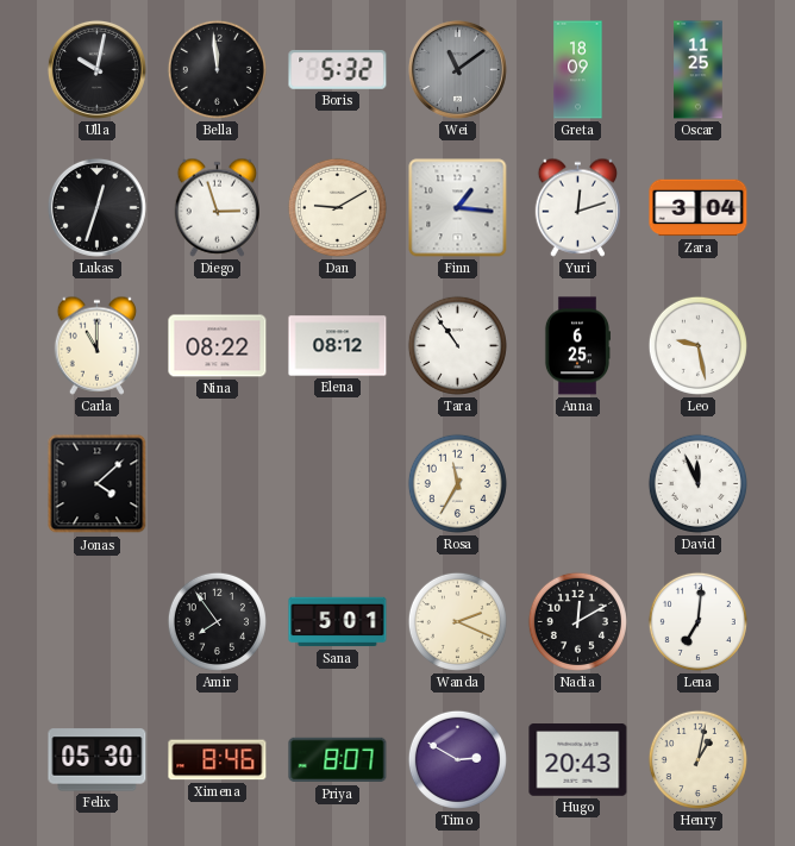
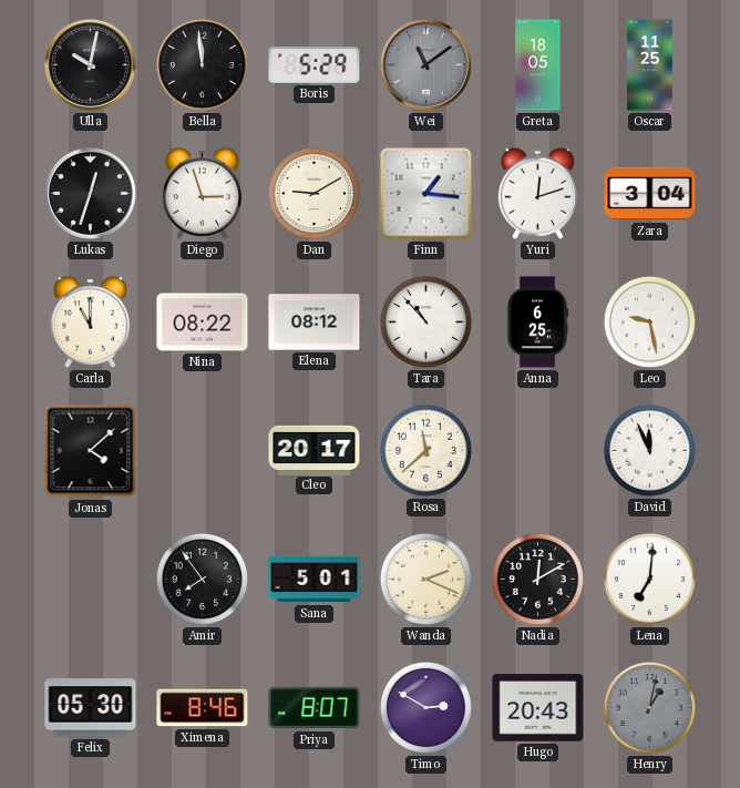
Boris: 5:32 -> 5:29 (315, 65)
Greta: 18:09 -> 18:05 (538, 65)
Tara: 10:54 -> 10:53 (425, 321)
Cleo: none -> 20:17 (315, 450)
Rosa: 11:35 -> 11:38 (425, 450)
Henry dial: cream -> grey (649, 707)
